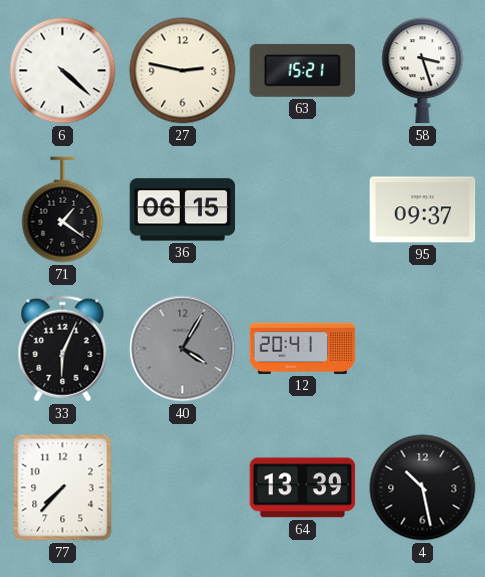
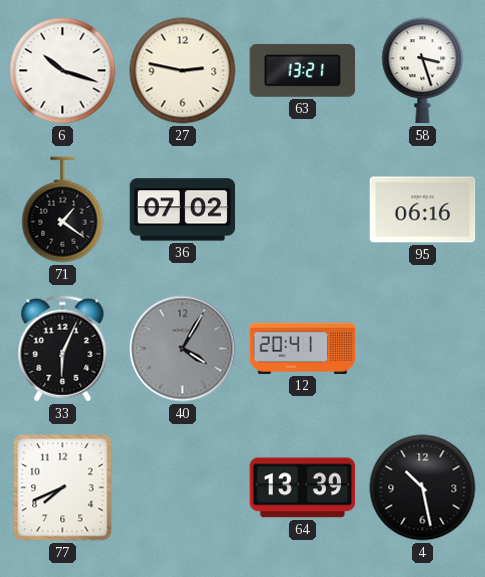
6: 4:22 -> 10:18 (63, 71)
63: 15:21 -> 13:21 (303, 70)
36: 06:15 -> 07:02 (183, 210)
95: 09:37 -> 06:16 (423, 210)
77: 7:37 -> 7:41 (63, 488)
